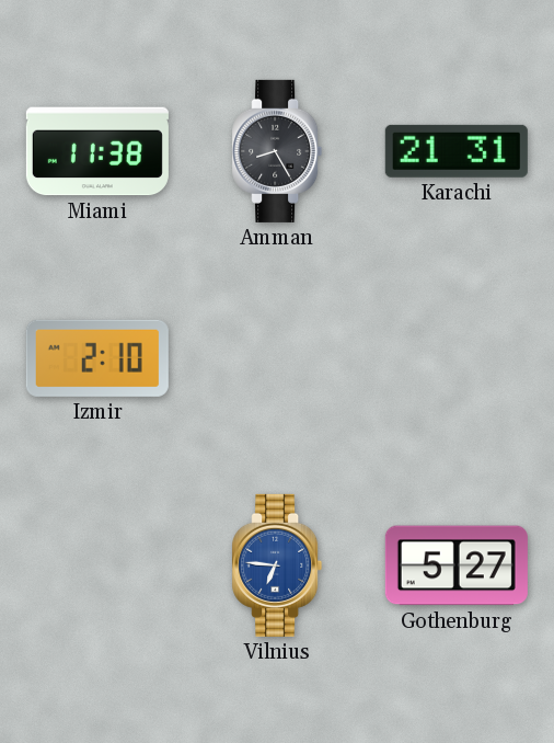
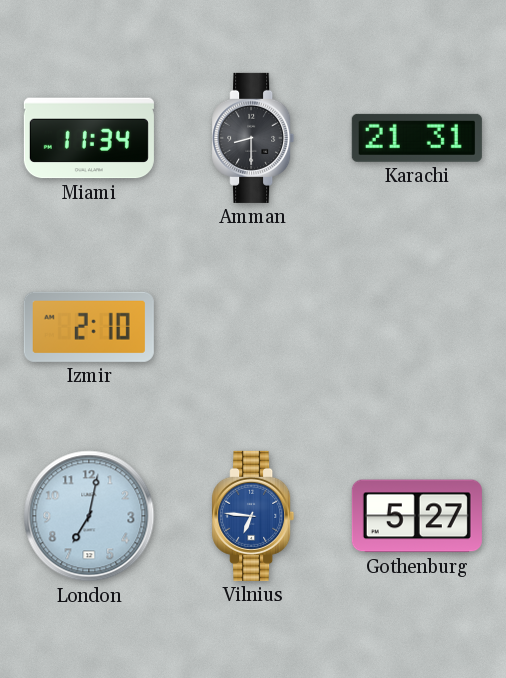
Miami: 11:38 -> 11:34 (89, 138)
Amman: 8:25 -> 8:30 (253, 138)
London: none -> 7:02 (89, 516)
